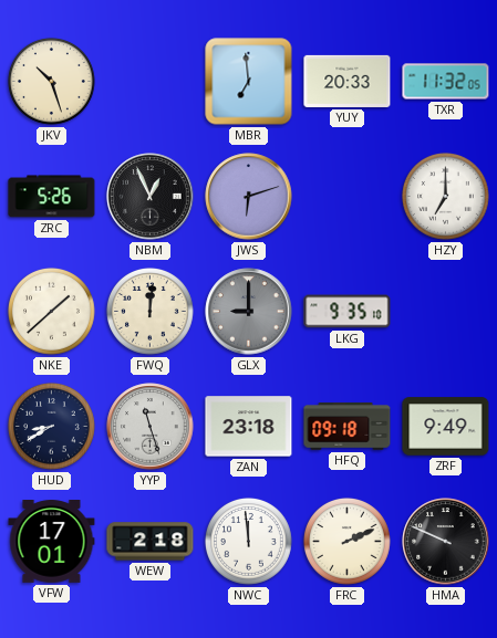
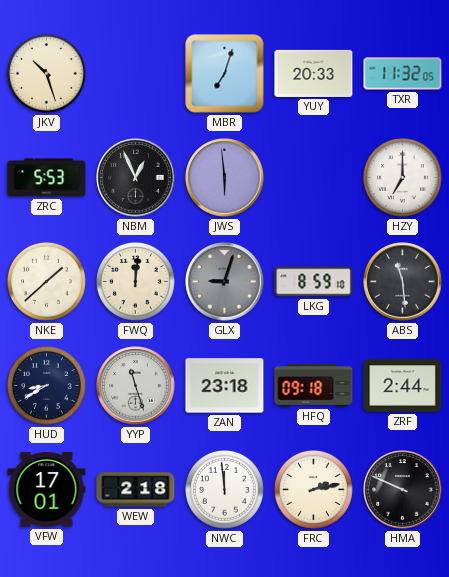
MBR: 6:59 -> 7:03 (225, 74)
ZRC: 5:26 -> 5:53 (47, 178)
JWS: 6:12 -> 5:59 (225, 178)
GLX: 9:00 -> 9:03 (225, 282)
LKG: 9:35 -> 8:59 (314, 282)
ABS: none -> 11:29 (403, 282)
ZRF: 9:49 -> 2:44 (403, 386)
FRC: 2:11 -> 2:13 (313, 489)
